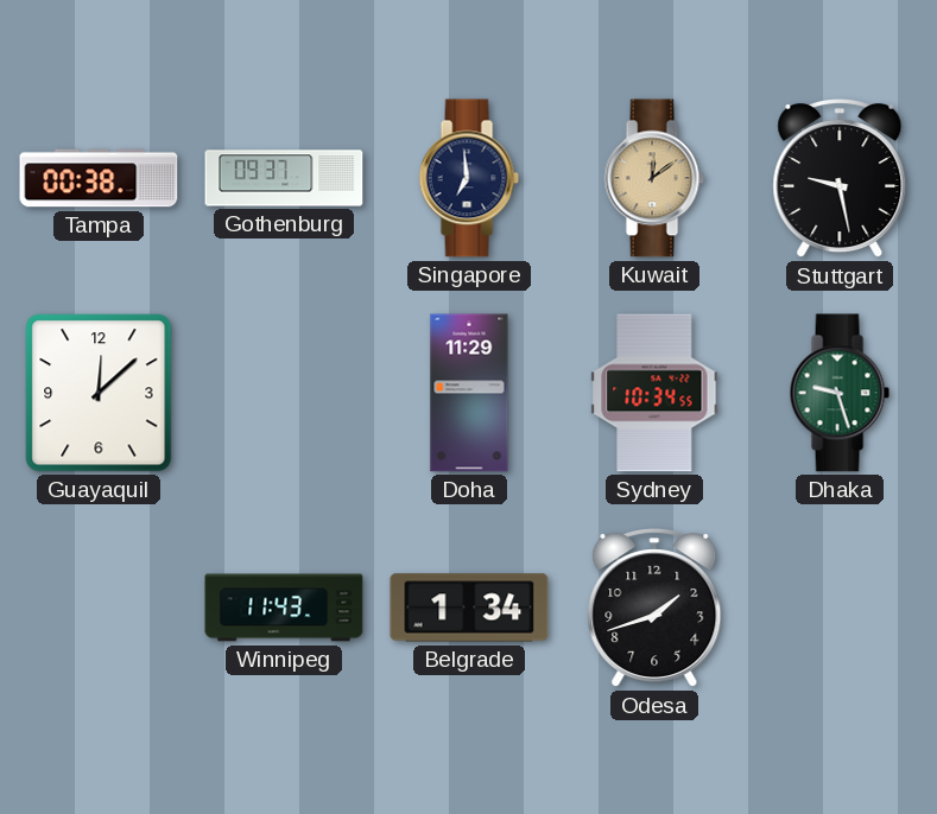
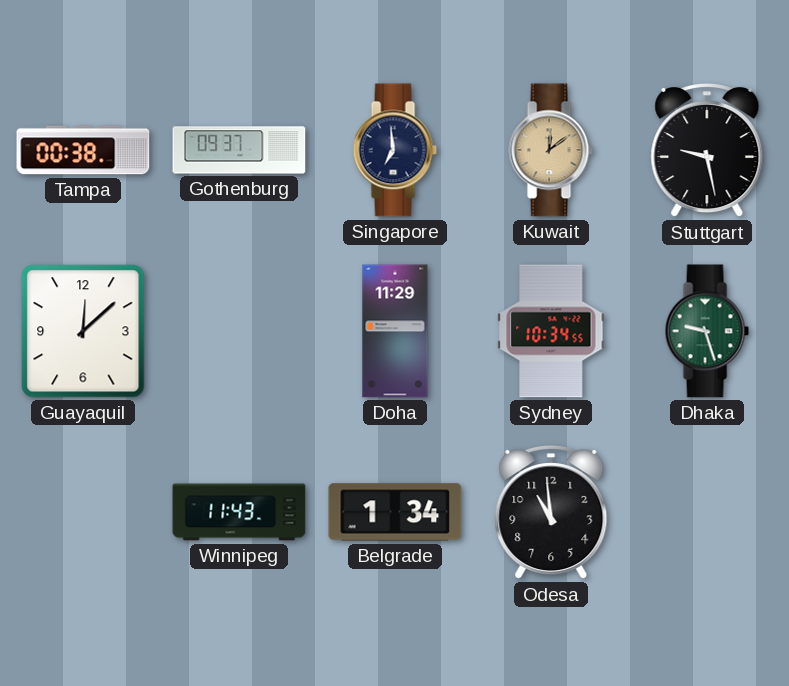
Odesa: 1:42 -> 10:59 (551, 513)
